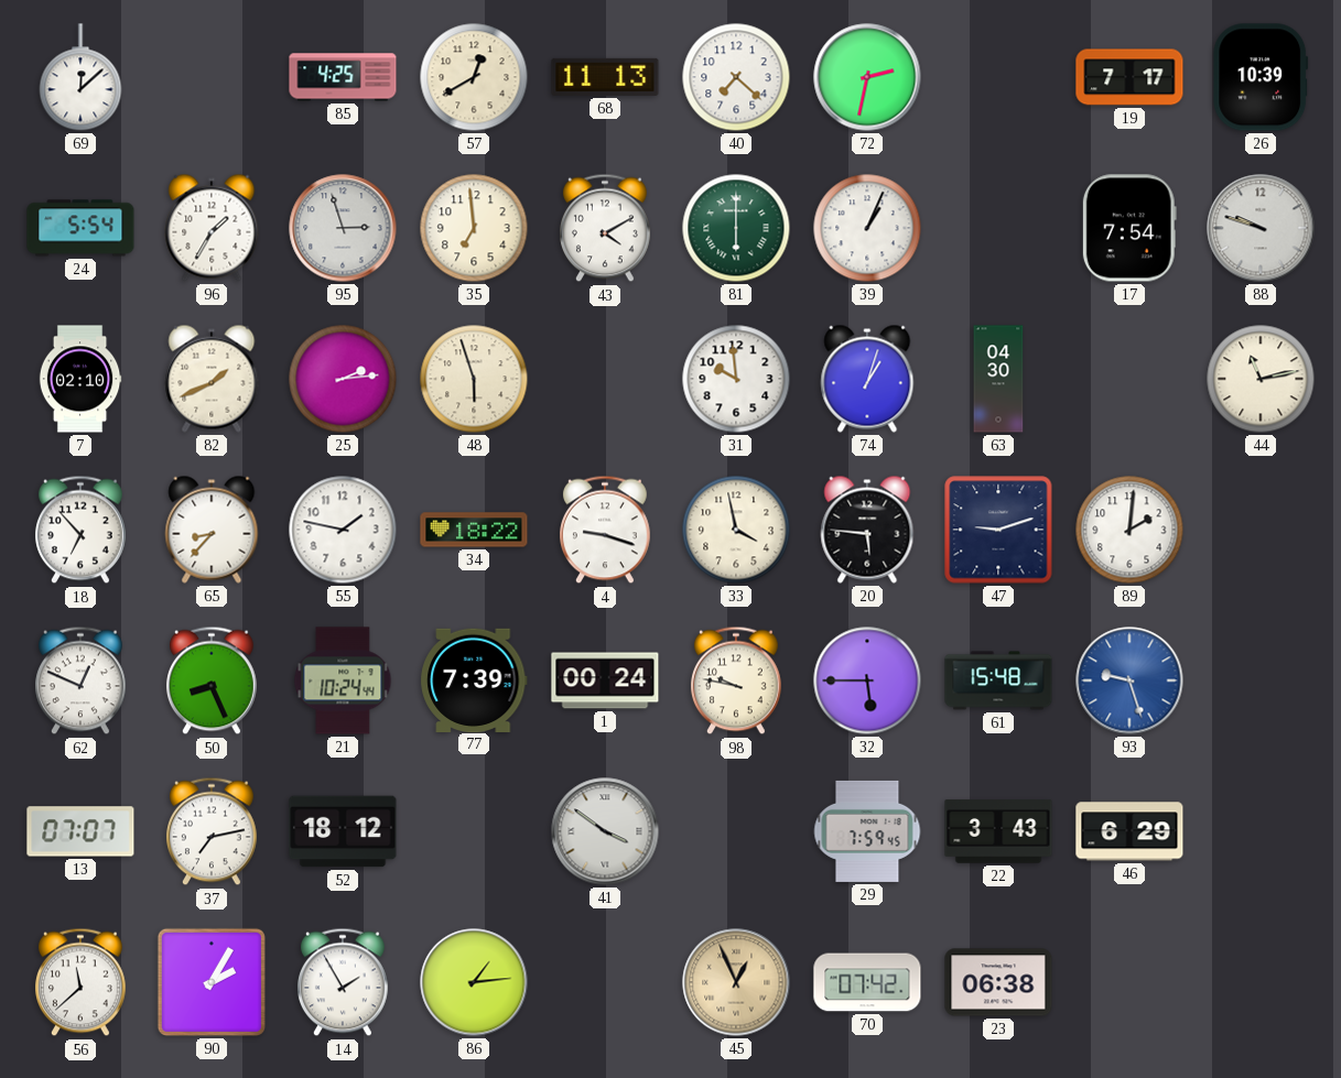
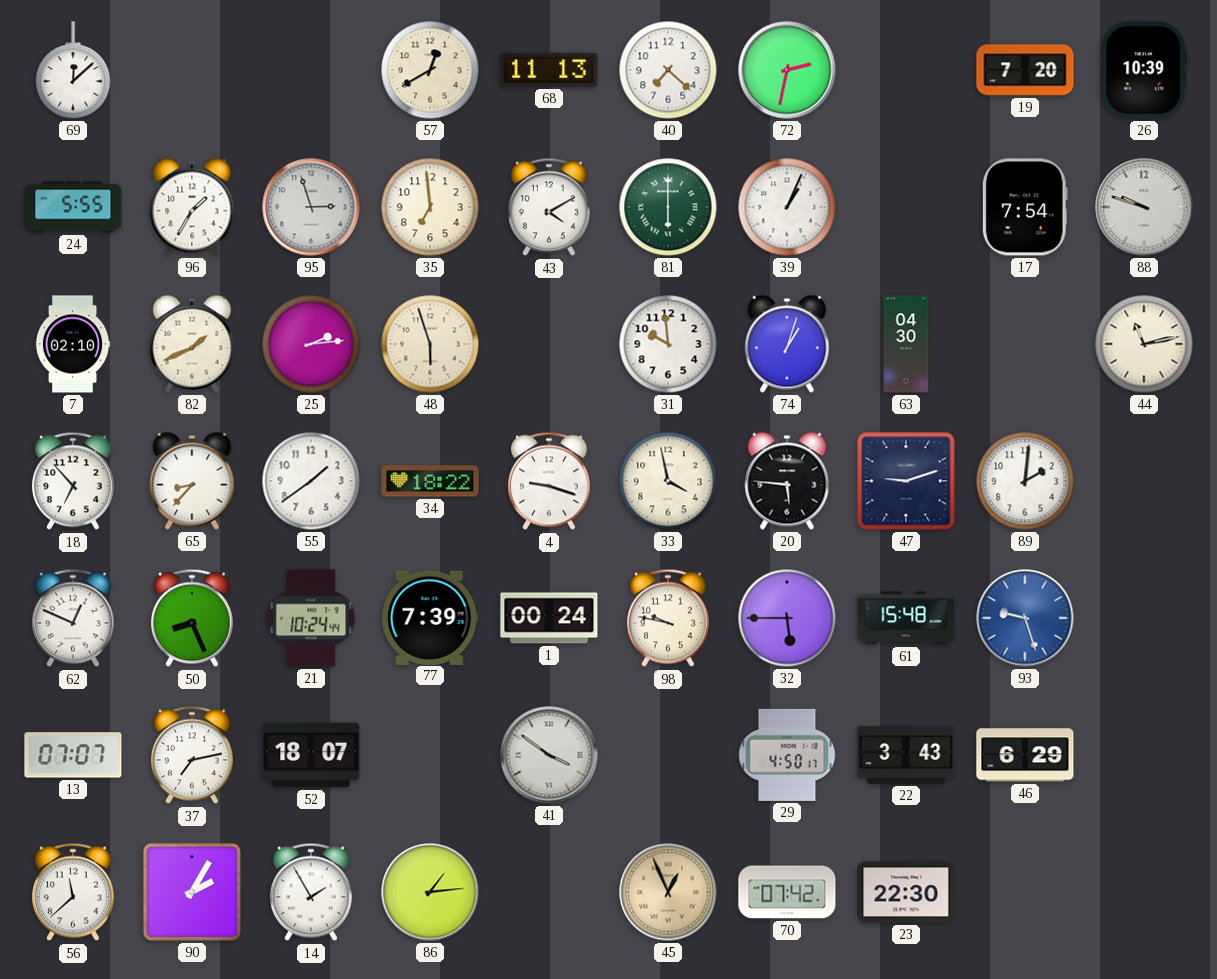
85: 4:25 -> none (343, 77)
19: 7:17 -> 7:20 (1025, 70)
24: 5:54 -> 5:55 (73, 207)
55: 1:47 -> 1:39 (311, 481)
52: 18:12 -> 18:07 (311, 755)
29: 7:59 -> 4:50 (787, 755)
23: 06:38 -> 22:30 (906, 892)
